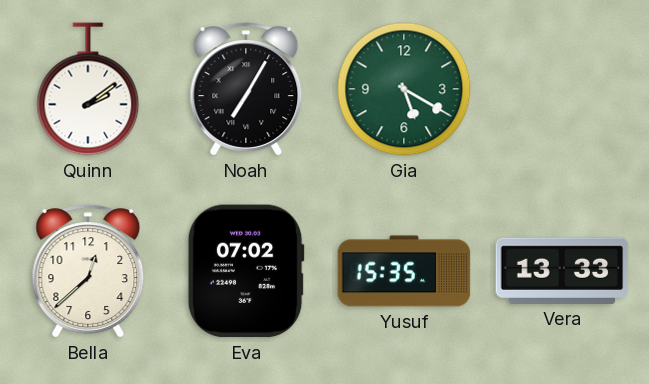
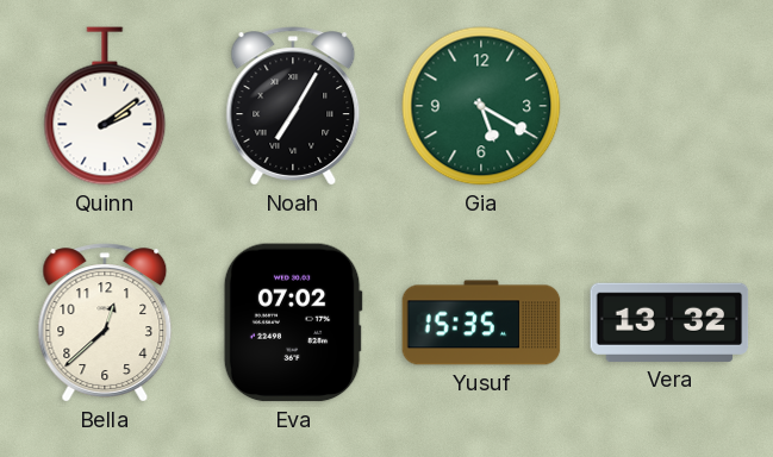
Vera: 13:33 -> 13:32 (669, 323)
